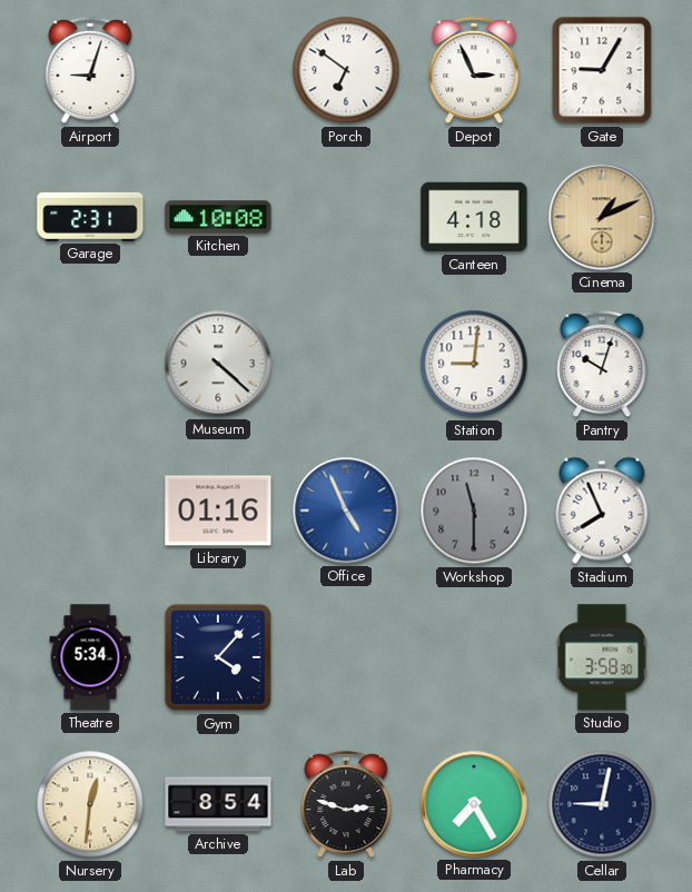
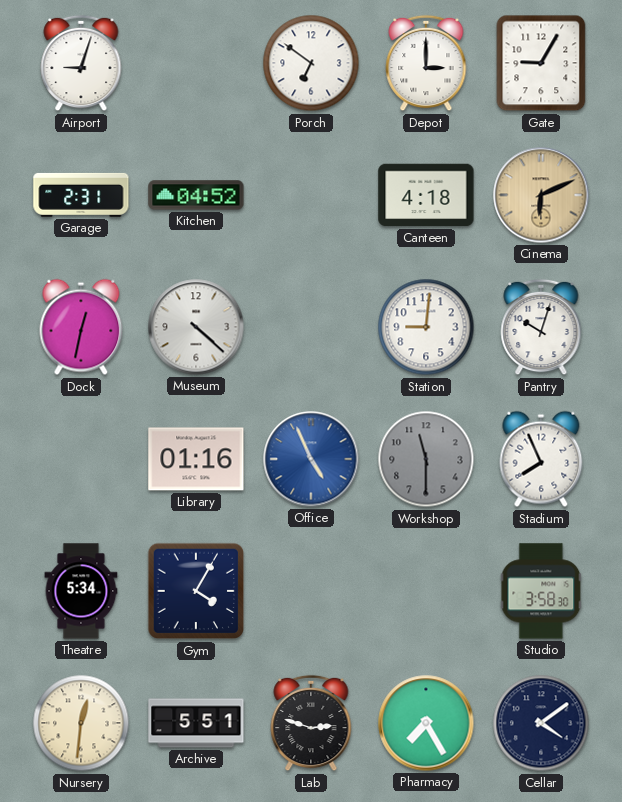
Depot: 2:56 -> 3:00 (426, 63)
Kitchen: 10:08 -> 04:52 (196, 195)
Cinema: 1:11 -> 6:11 (541, 195)
Dock: none -> 12:32 (81, 327)
Gym: 4:07 -> 4:05 (196, 591)
Archive: 8:54 -> 5:51 (196, 723)
Cellar: 9:02 -> 4:09 (541, 723)
